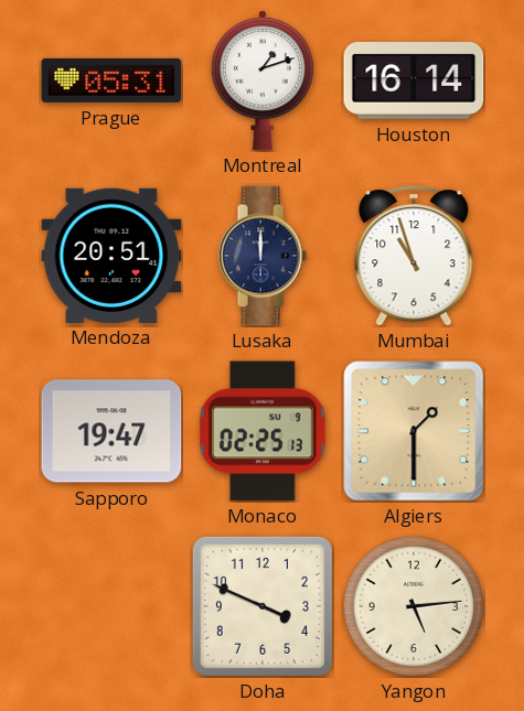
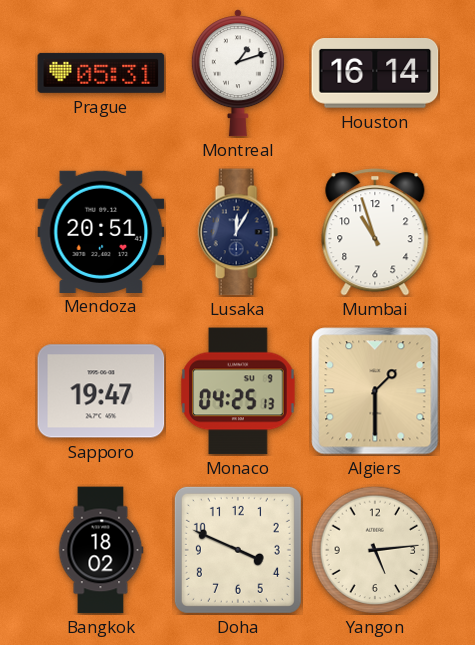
Lusaka: 12:00 -> 12:05 (238, 232)
Monaco: 02:25 -> 04:25 (238, 391)
Bangkok: none -> 18:02 (101, 550)
